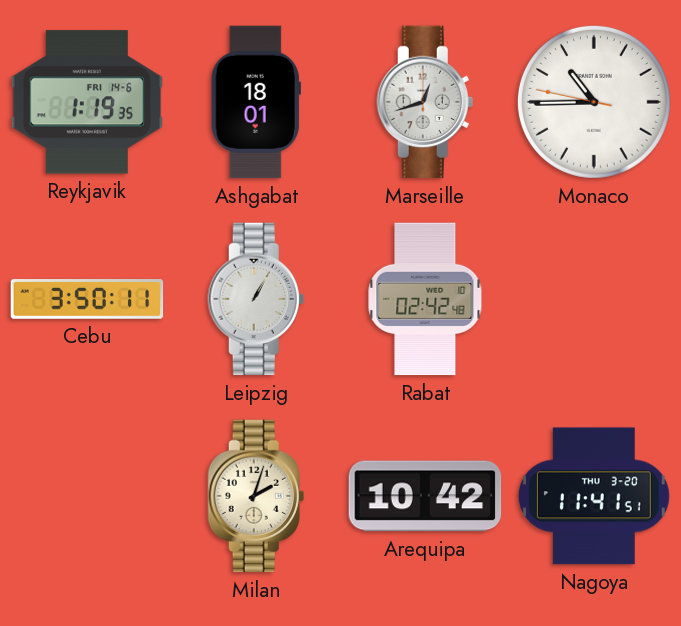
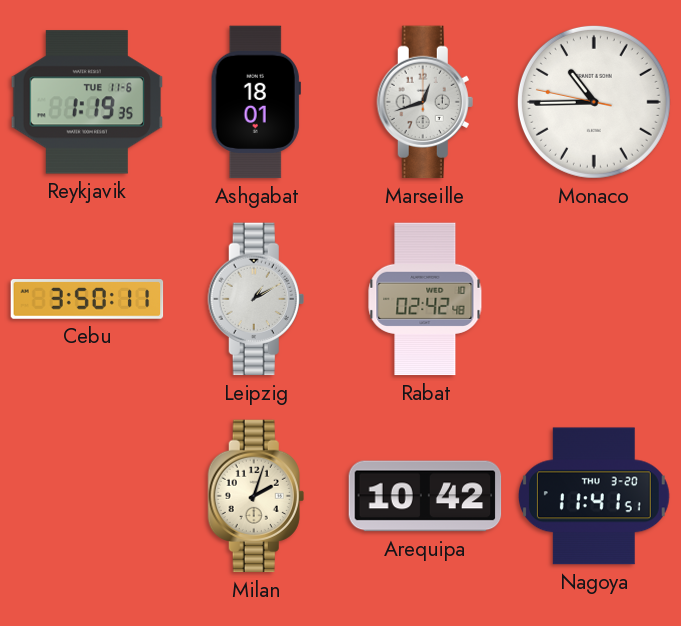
Reykjavik date: FRI 14-6 -> TUE 11-6 (87, 102)
Leipzig: 1:05 -> 1:10 (256, 299)
